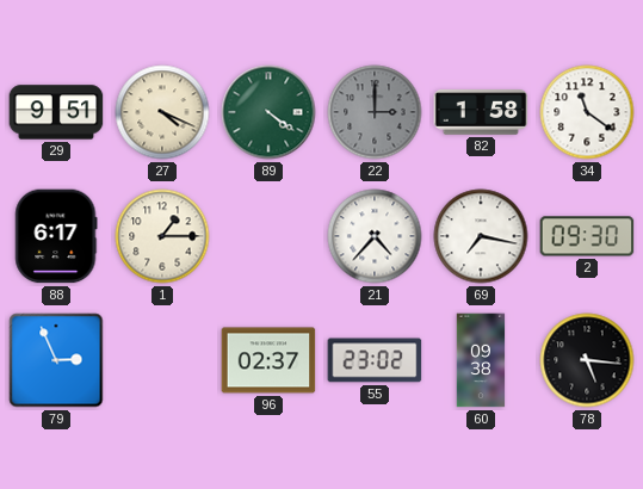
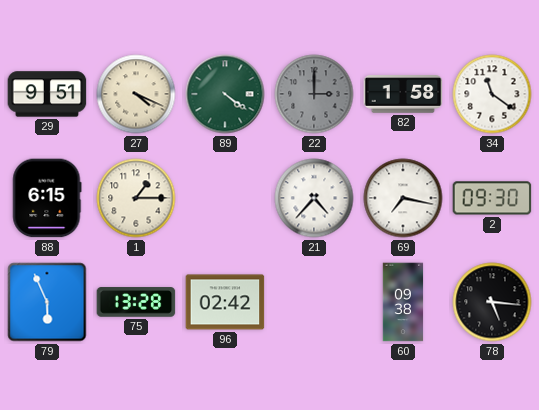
88: 6:17 -> 6:15 (47, 198)
79: 2:56 -> 5:56 (47, 302)
75: none -> 13:28 (136, 302)
96: 02:37 -> 02:42 (225, 302)
55: 23:02 -> none (375, 360)
